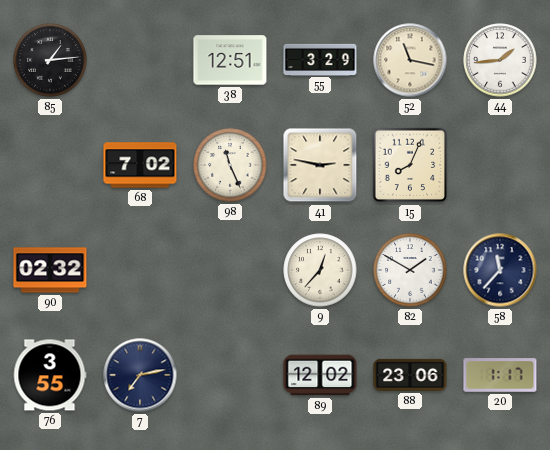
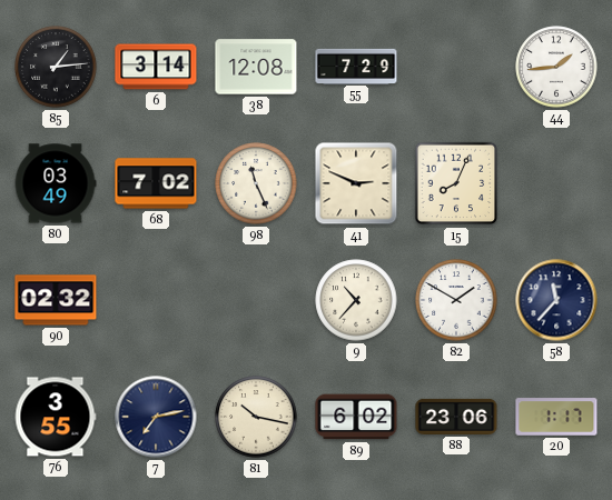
6: none -> 3:14 (156, 67)
38: 12:51 -> 12:08 (256, 67)
55: 3:29 -> 7:29 (356, 66)
52: 11:17 -> none (410, 60)
80: none -> 03:49 (56, 183)
41: 2:47 -> 2:49 (356, 183)
9: 12:37 -> 10:37 (356, 300)
81: none -> 10:17 (256, 417)
89: 12:02 -> 6:02 (356, 417)
